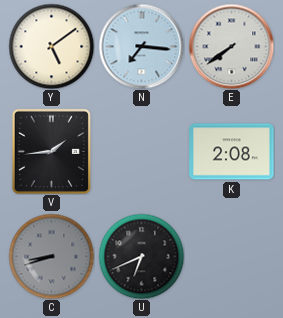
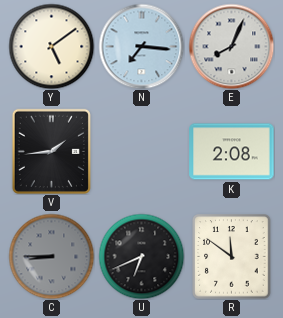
E: 7:39 -> 8:04 (231, 46)
C: 8:42 -> 8:45 (51, 256)
R: none -> 11:51 (232, 257)
